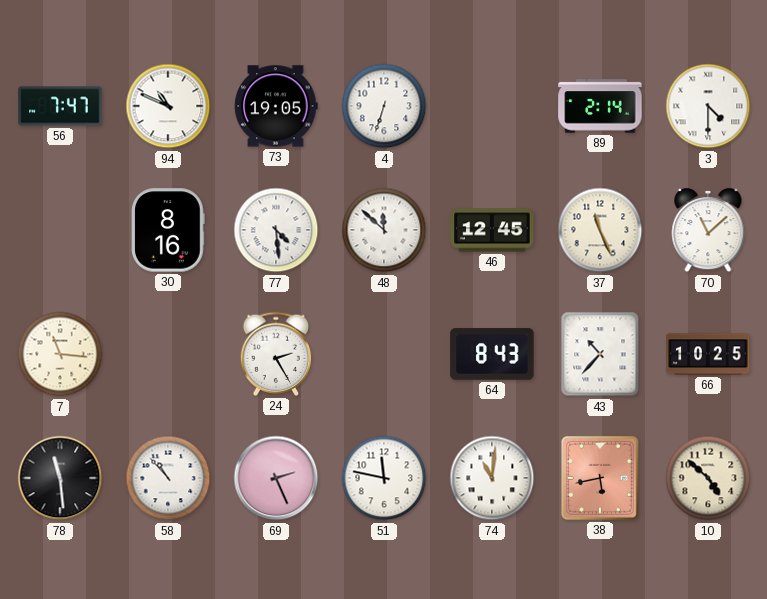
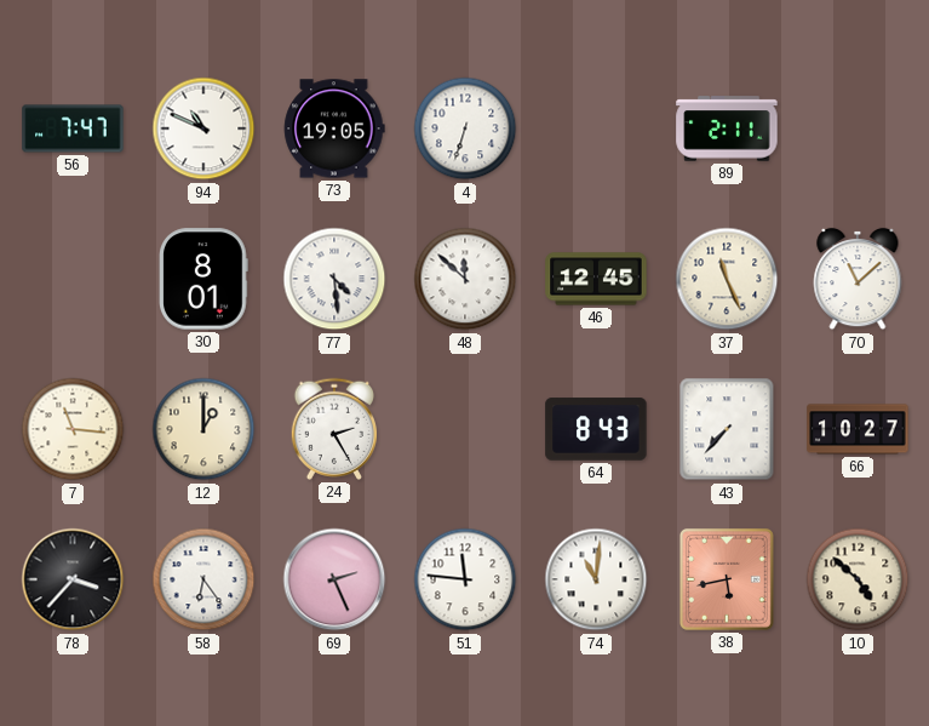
89: 2:14 -> 2:11 (727, 128)
3: 4:30 -> none (708, 106)
30: 8:16 -> 8:01 (205, 279)
12: none -> 1:00 (203, 429)
43: 10:37 -> 7:37 (727, 429)
66: 10:25 -> 10:27 (858, 429)
78: 11:29 -> 3:37 (73, 579)
58: 10:53 -> 6:24 (203, 579)
51: 11:47 -> 11:46 (465, 579)
